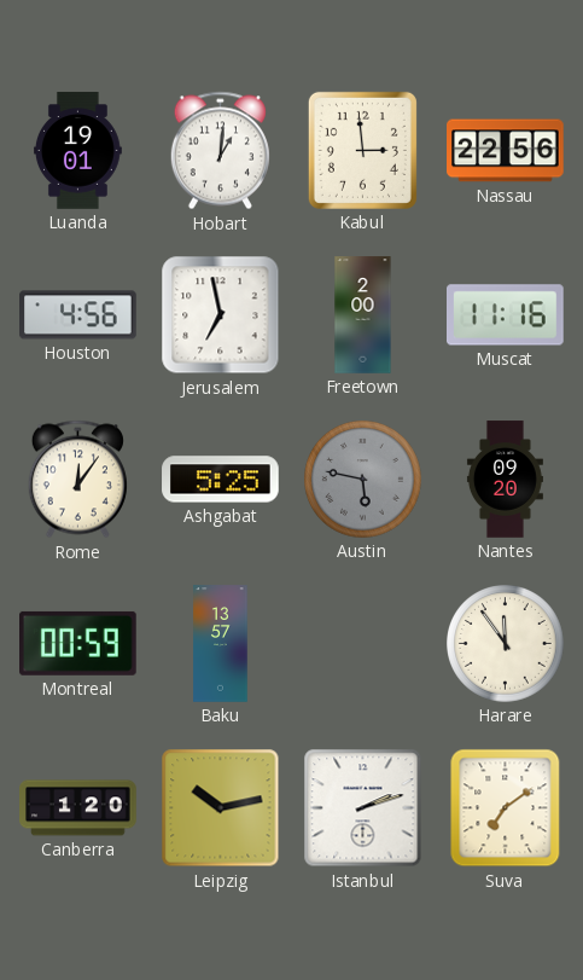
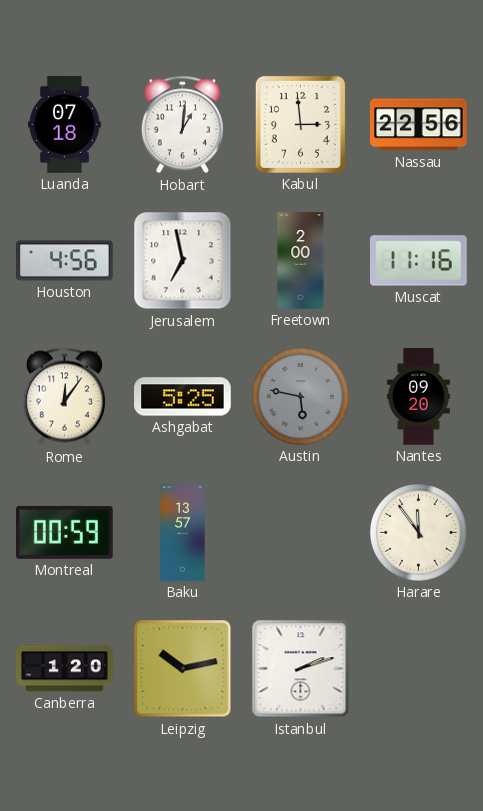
Luanda: 19:01 -> 07:18 (64, 125)
Suva: 7:09 -> none (506, 808)
